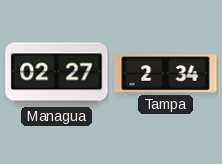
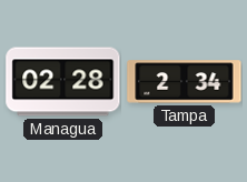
Managua: 02:27 -> 02:28 (63, 82)
